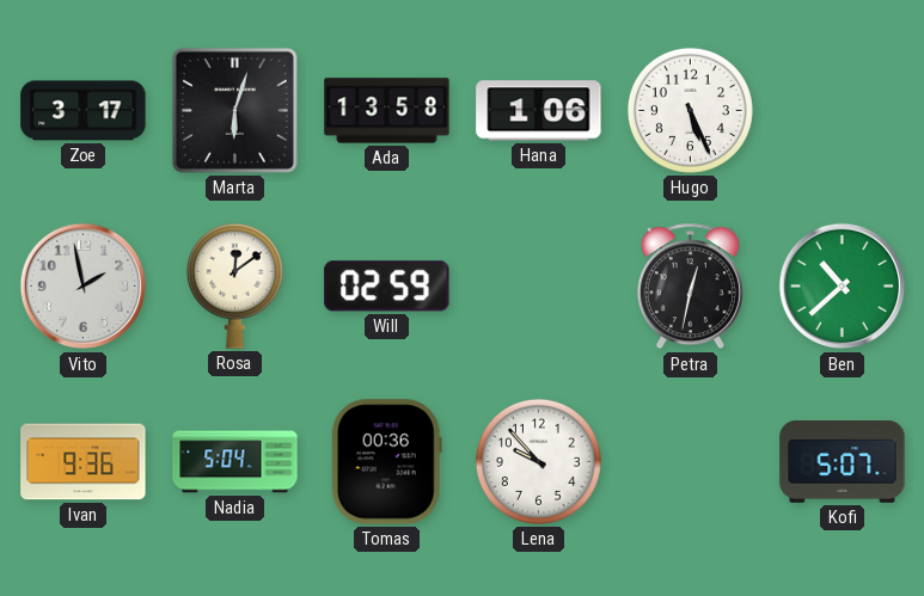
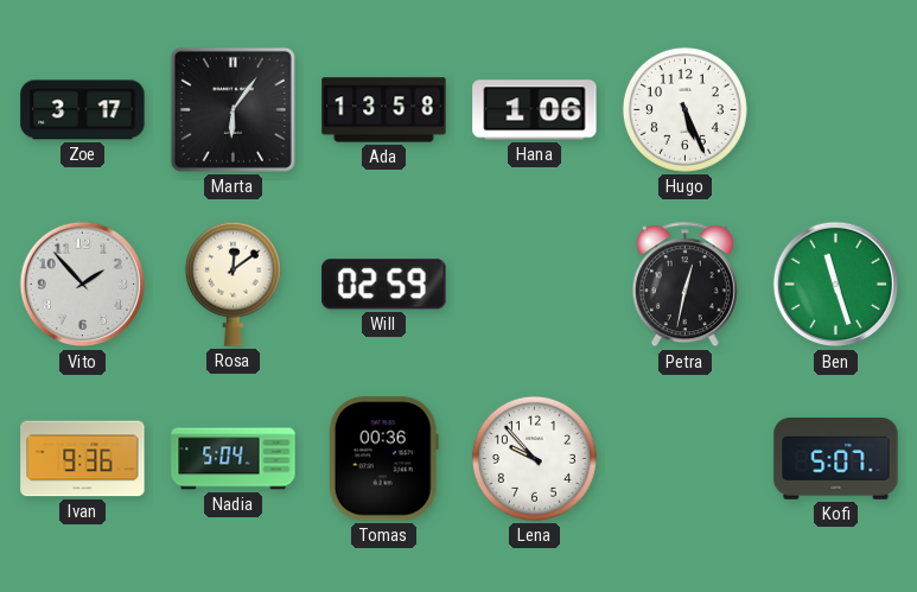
Marta: 6:03 -> 6:06 (233, 109)
Vito: 1:58 -> 1:53 (83, 285)
Ben: 10:38 -> 11:27 (836, 285)
